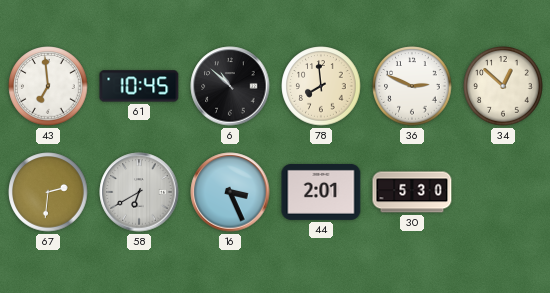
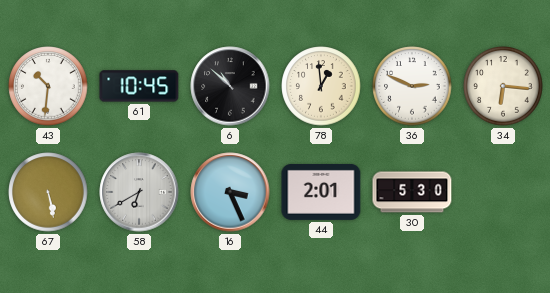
43: 6:59 -> 10:31 (48, 86)
78: 7:59 -> 12:59 (321, 86)
34: 12:52 -> 6:16 (503, 86)
67: 2:31 -> 5:28 (48, 192)
